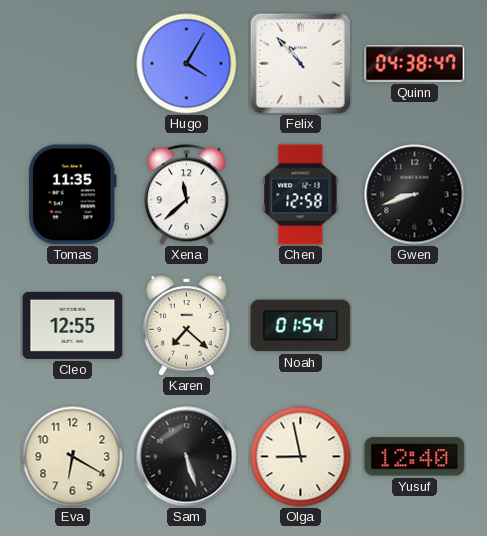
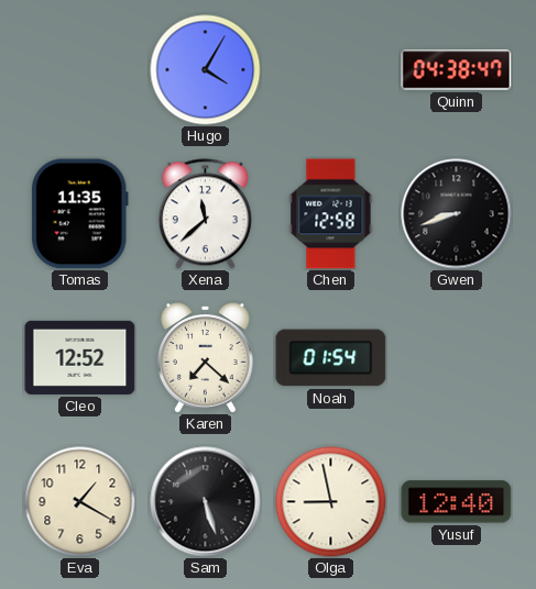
Felix: 10:53 -> none (300, 63)
Cleo: 12:55 -> 12:52 (80, 357)
Eva: 6:20 -> 1:20 (80, 502)
